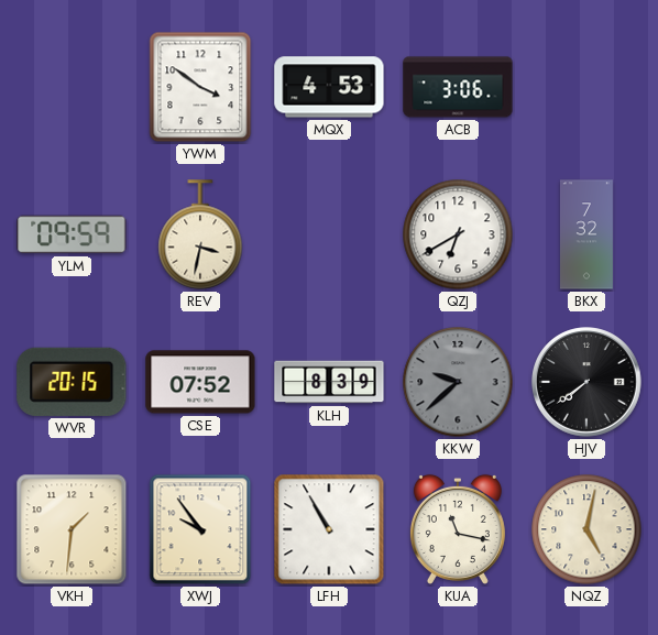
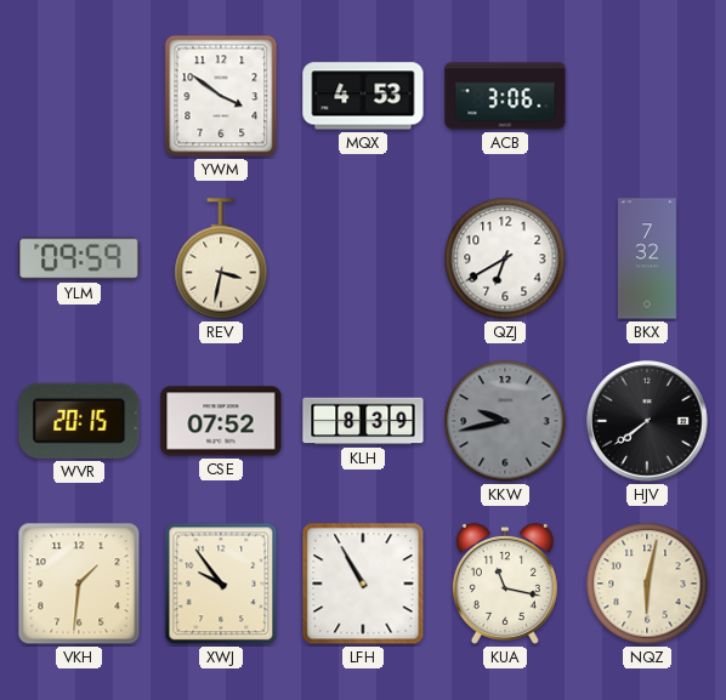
KKW: 9:38 -> 9:43 (505, 421)
NQZ: 5:02 -> 6:02 (647, 584)
